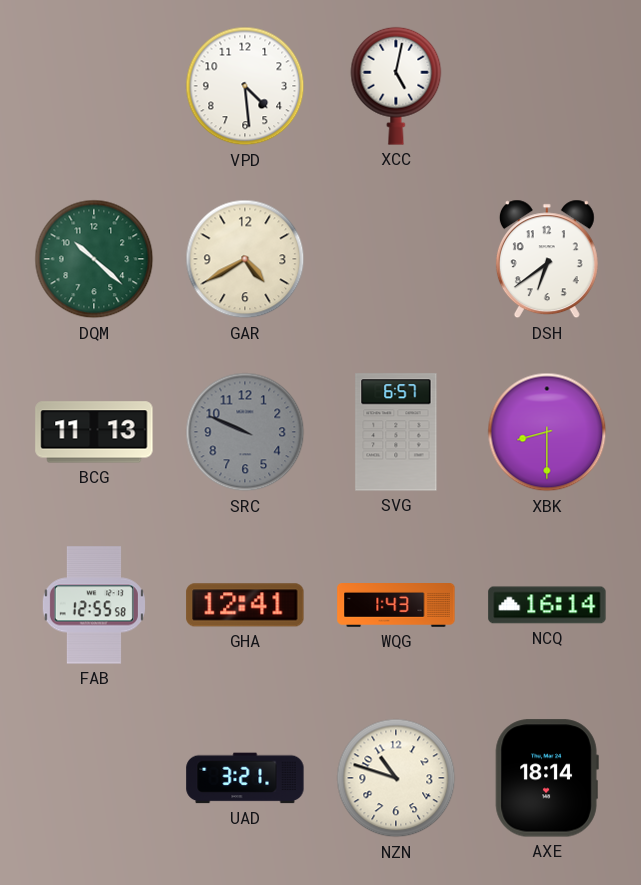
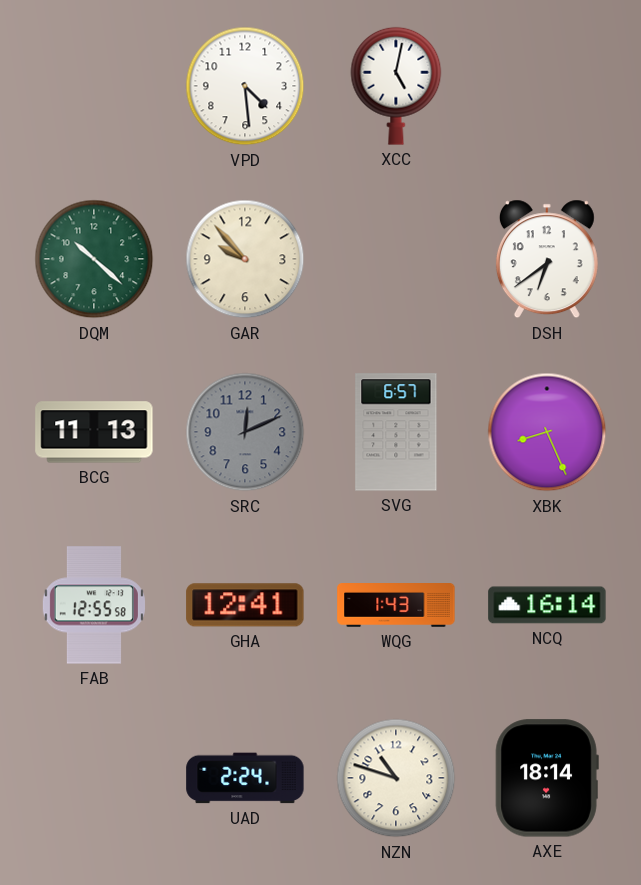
GAR: 4:40 -> 9:53 (245, 259)
SRC: 9:49 -> 12:11 (245, 432)
XBK: 8:30 -> 8:26 (547, 432)
UAD: 3:21 -> 2:24 (245, 778)
